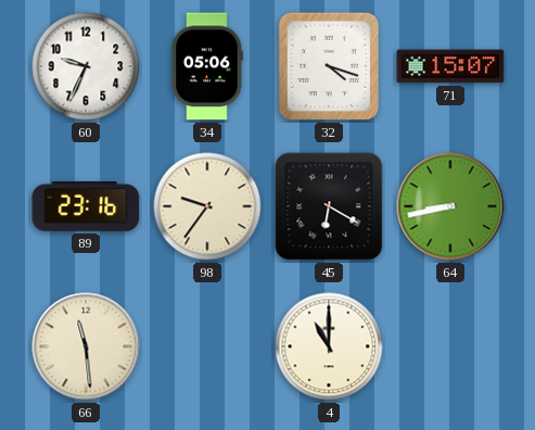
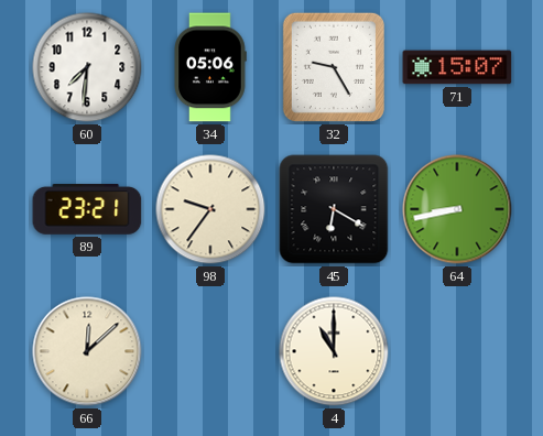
60: 9:34 -> 7:31 (87, 67)
32: 4:18 -> 9:25 (334, 67)
89: 23:16 -> 23:21 (87, 210)
66: 11:29 -> 12:08 (87, 351)
